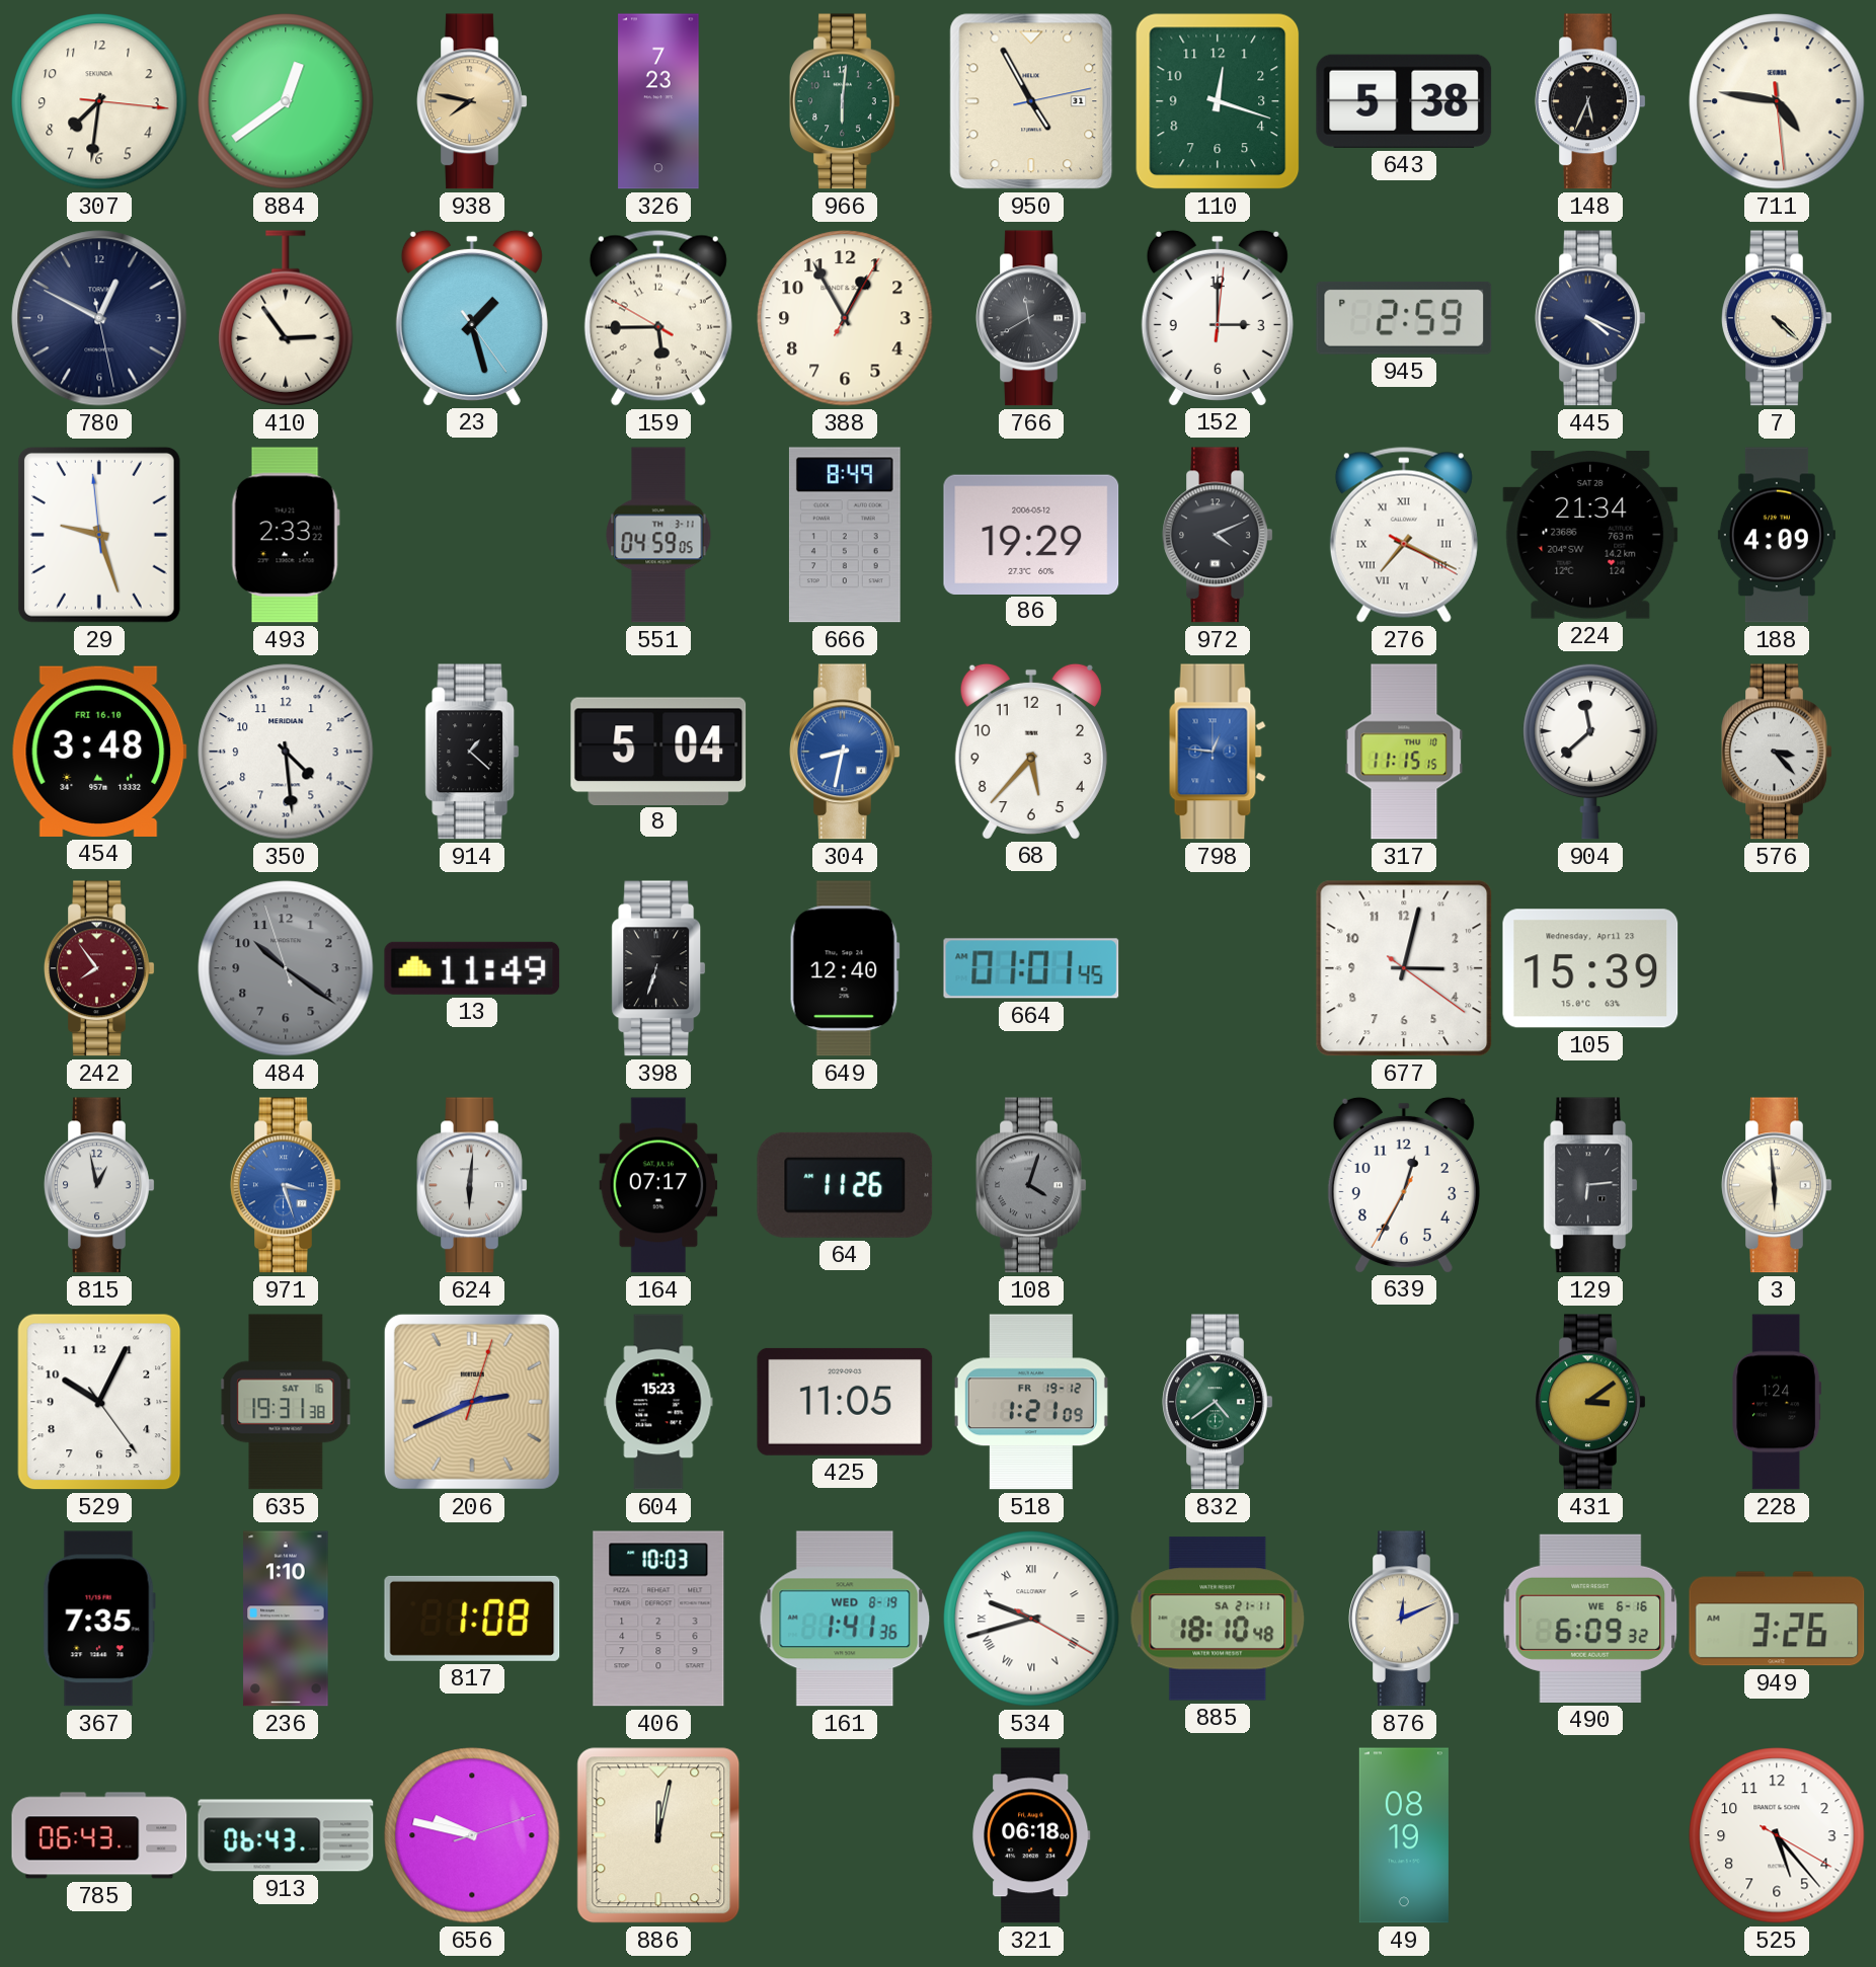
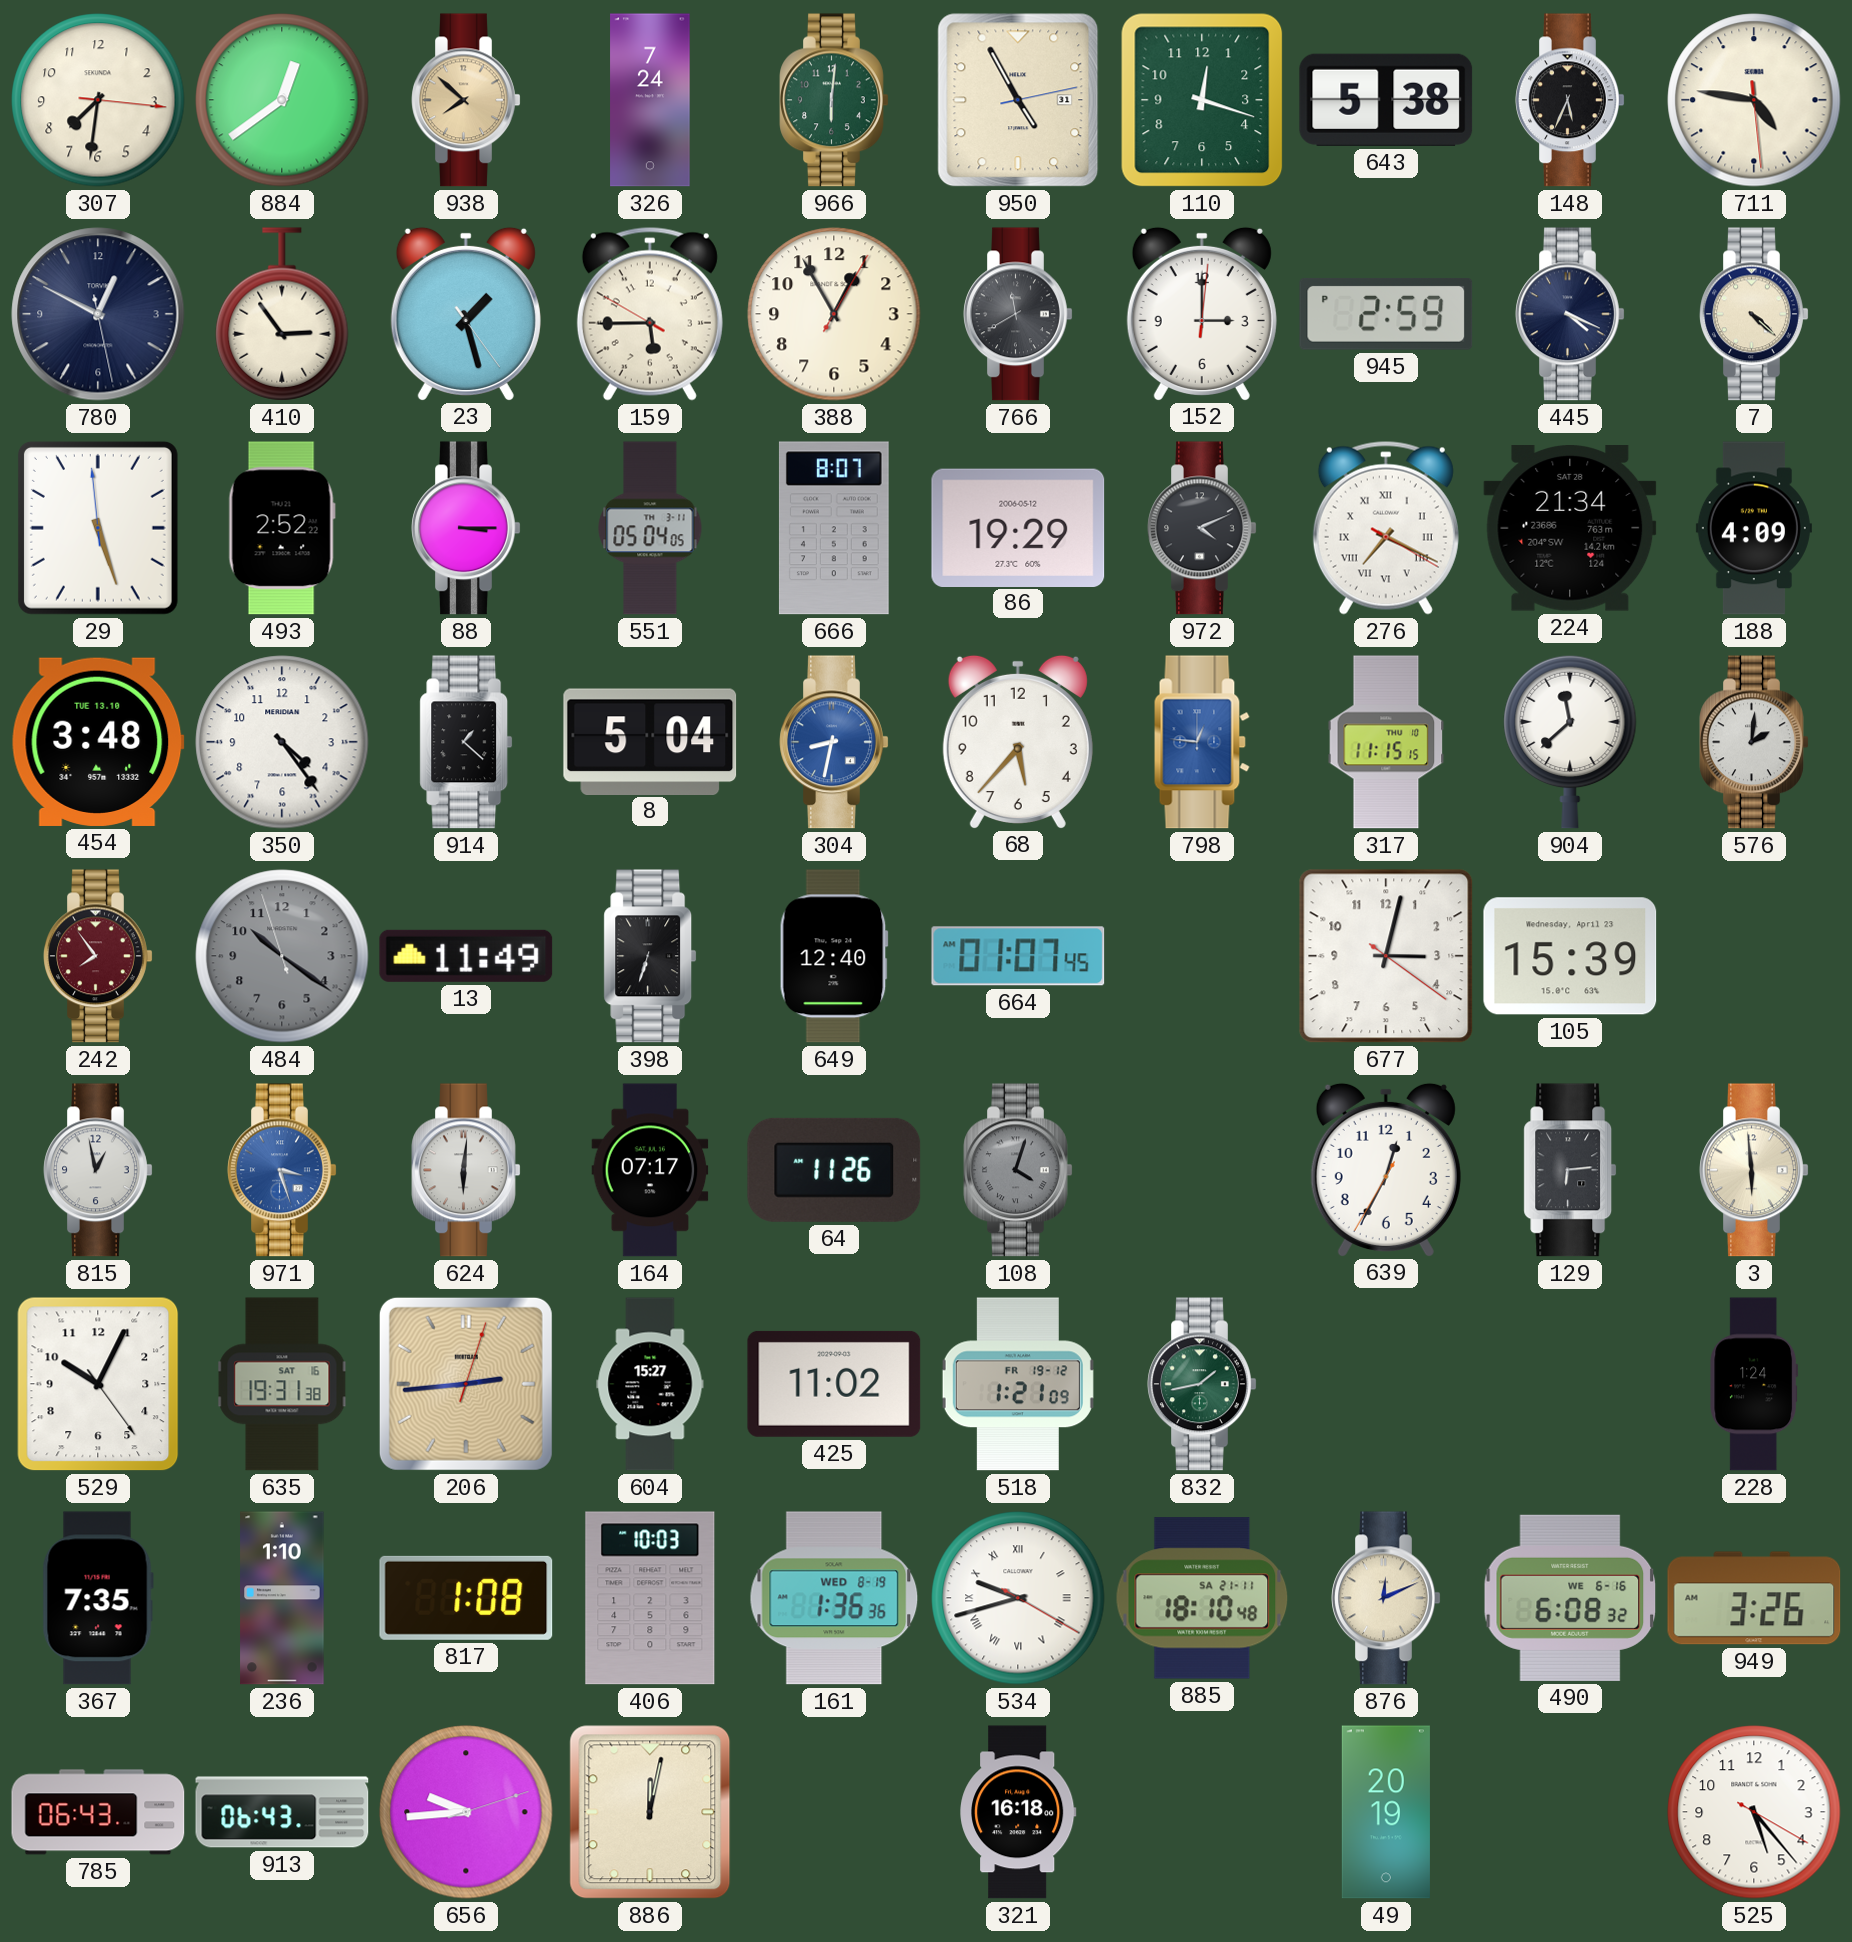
938: 7:47 -> 7:52 (466, 100)
326: 7:23 -> 7:24 (650, 100)
29: 9:26 -> 5:26 (98, 528)
493: 2:33 -> 2:52 (282, 528)
88: none -> 3:15 (466, 528)
551: 04:59 -> 05:04 (650, 528)
666: 8:49 -> 8:07 (834, 528)
454 date: FRI 16.10 -> TUE 13.10 (98, 742)
350: 4:29 -> 4:24 (282, 742)
576: 3:23 -> 2:01 (1754, 742)
664: 01:01 -> 01:07 (1018, 956)
206: 2:41 -> 2:44 (466, 1384)
604: 15:23 -> 15:27 (650, 1384)
425: 11:05 -> 11:02 (834, 1384)
832: 4:39 -> 1:43 (1202, 1384)
431: 3:09 -> none (1590, 1402)
161: 1:41 -> 1:36 (834, 1598)
490: 6:09 -> 6:08 (1570, 1598)
656: 9:47 -> 9:44 (466, 1812)
321: 06:18 -> 16:18 (1019, 1812)
49: 08:19 -> 20:19 (1386, 1812)
